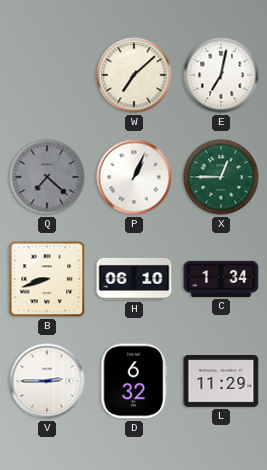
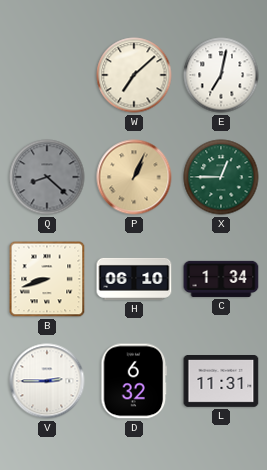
Q: 7:22 -> 8:22 (47, 177)
P dial: white -> champagne (134, 177)
L: 11:29 -> 11:31 (221, 382)
